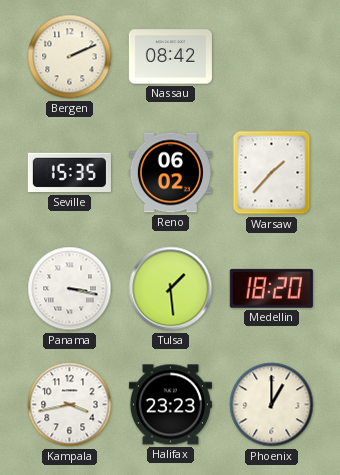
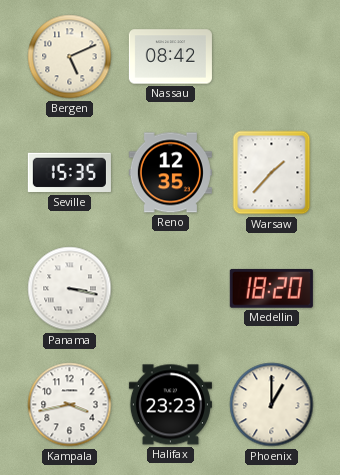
Bergen: 2:11 -> 5:11 (70, 57)
Reno: 06:02 -> 12:35 (170, 173)
Tulsa: 1:29 -> none (171, 289)
